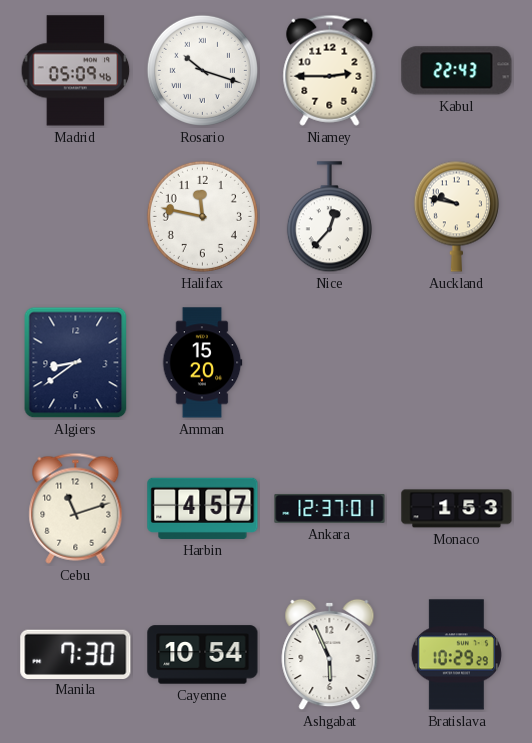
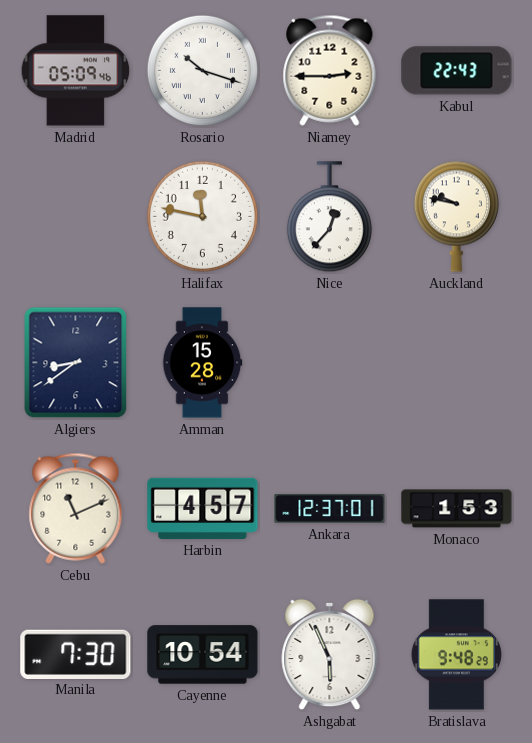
Amman: 15:20 -> 15:28 (202, 363)
Cebu: 11:12 -> 11:11 (76, 508)
Bratislava: 10:29 -> 9:48 (456, 655)
